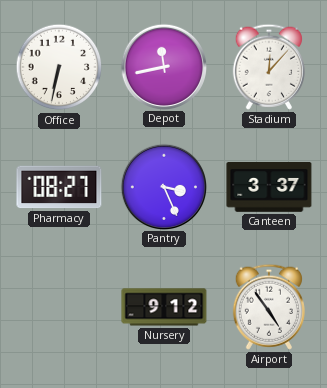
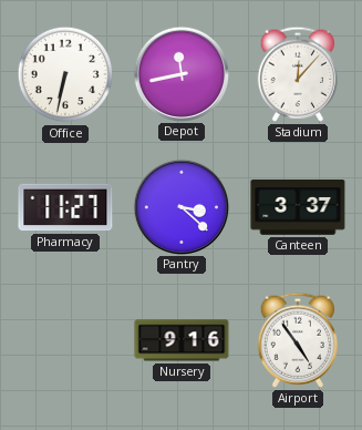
Pharmacy: 08:27 -> 11:27 (65, 207)
Pantry: 3:26 -> 3:22 (180, 206)
Nursery: 9:12 -> 9:16 (182, 340)
